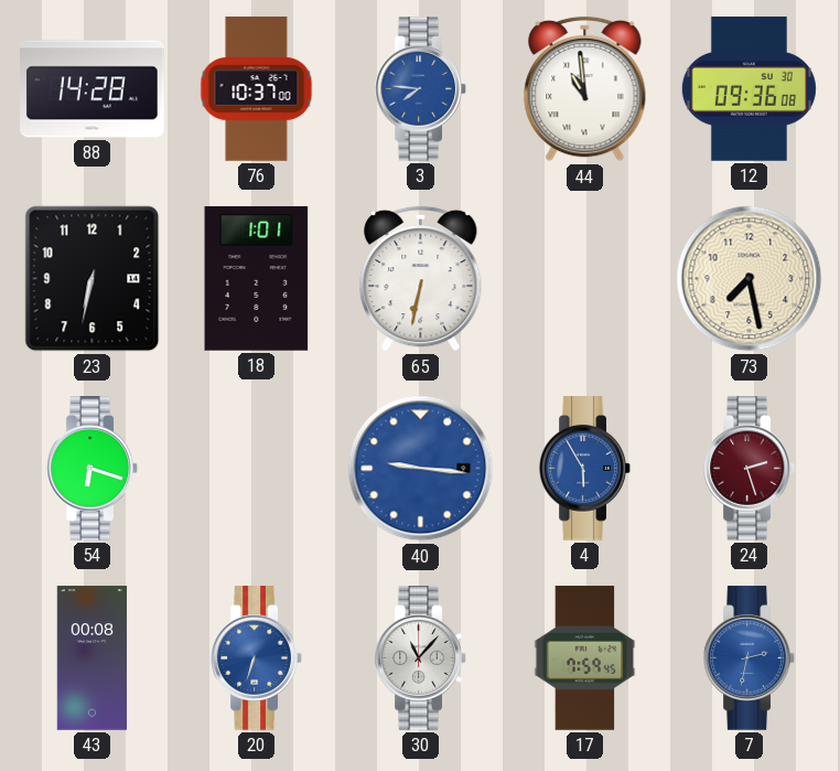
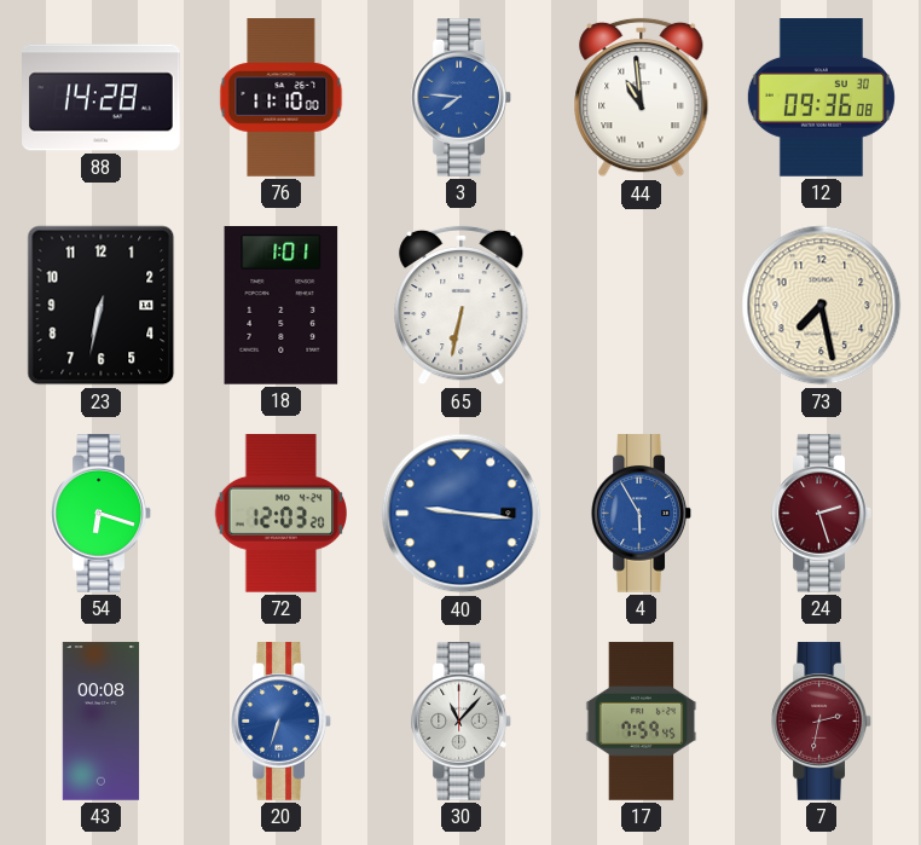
76: 10:37 -> 11:10 (282, 98)
72: none -> 12:03 (282, 514)
7 dial: blue -> burgundy (821, 722)
